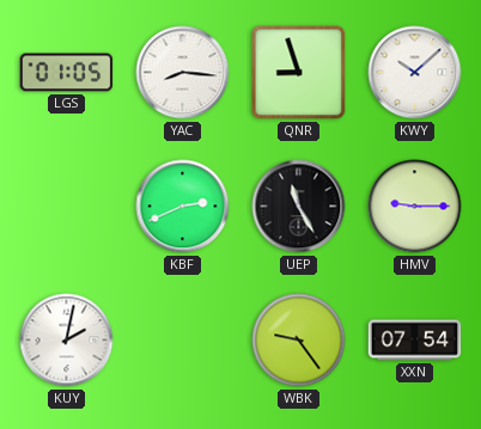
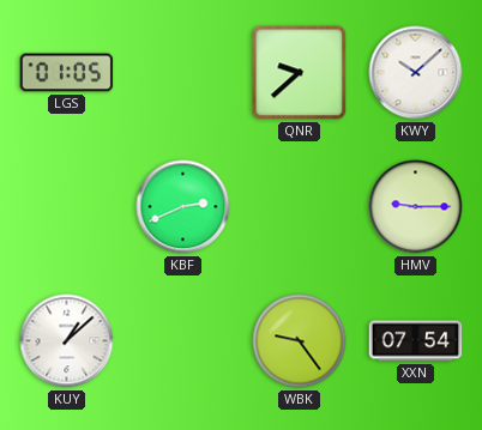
YAC: 8:16 -> none (183, 73)
QNR: 8:57 -> 9:38 (300, 73)
UEP: 11:25 -> none (299, 207)
KUY: 2:02 -> 1:08 (67, 341)
